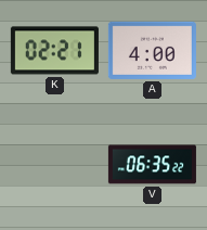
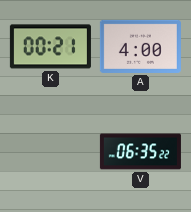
K: 02:21 -> 00:21 (50, 47)
